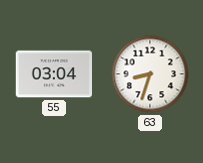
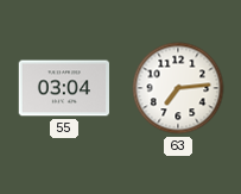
63: 8:33 -> 7:14 (178, 88)
